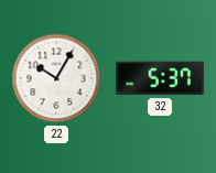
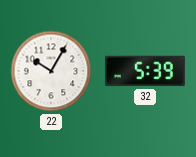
32: 5:37 -> 5:39 (145, 71)
